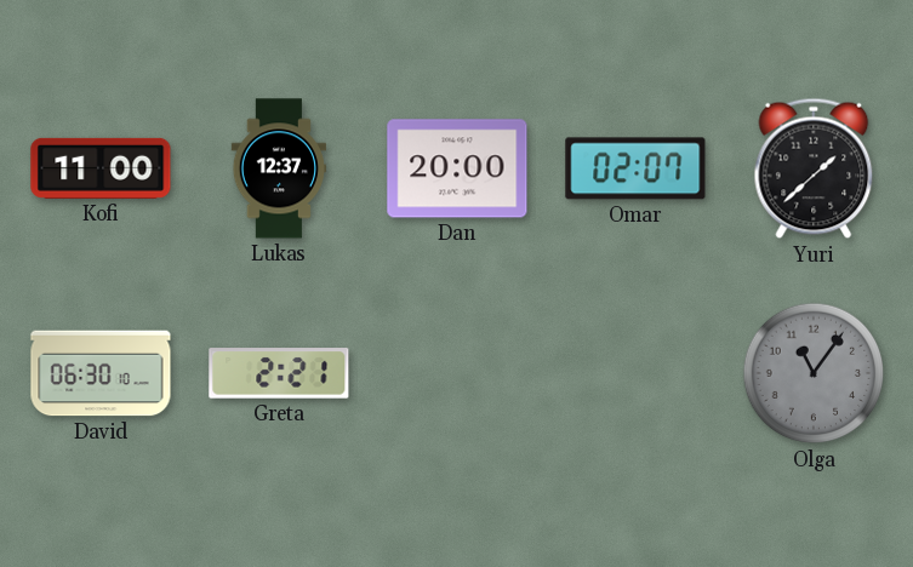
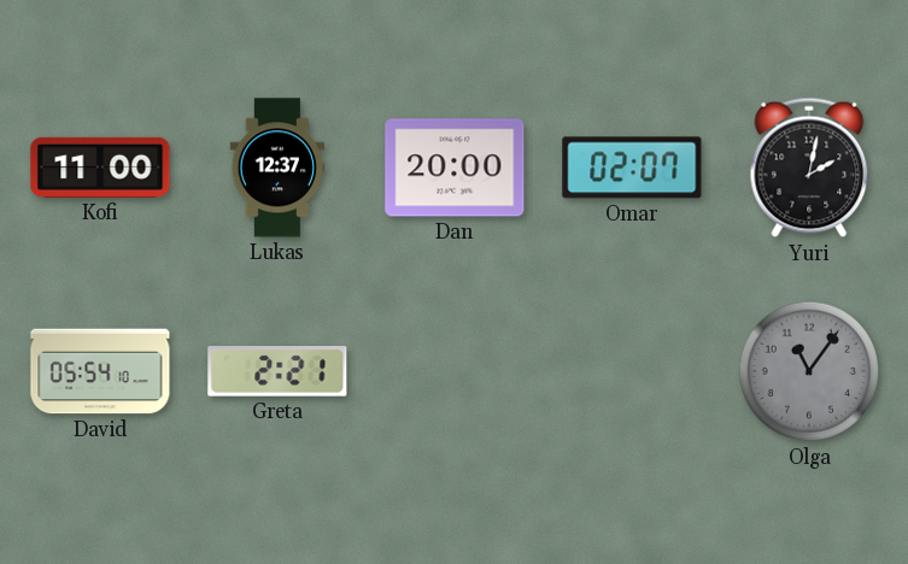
Yuri: 1:38 -> 2:02 (809, 168)
David: 06:30 -> 05:54 (100, 371)
